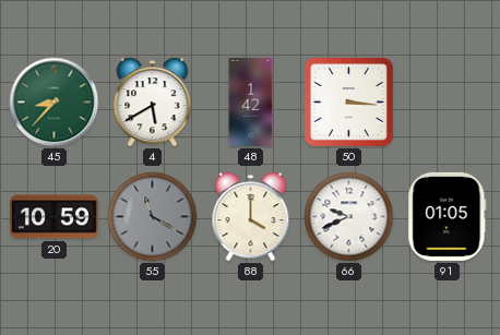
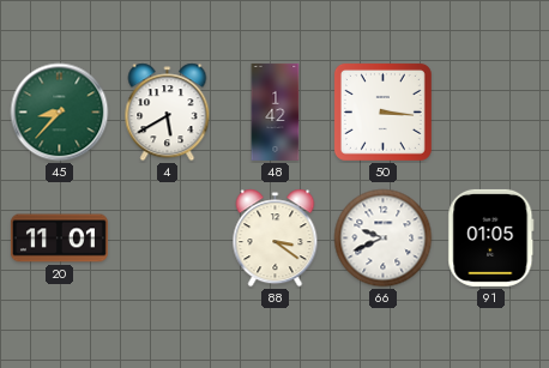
20: 10:59 -> 11:01 (59, 239)
55: 11:20 -> none (153, 217)
88: 4:00 -> 3:21 (276, 239)
